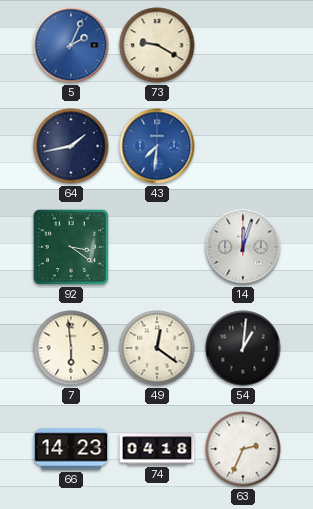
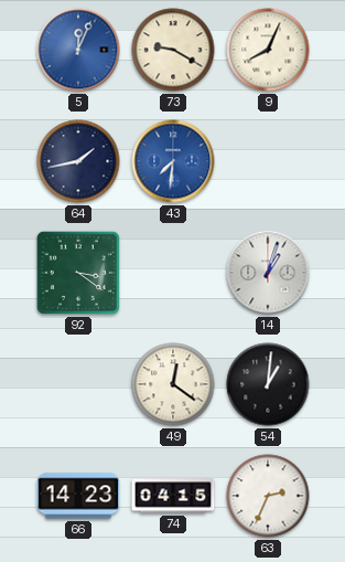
5: 2:04 -> 12:04 (78, 50)
9: none -> 8:04 (268, 50)
14: 12:03 -> 1:03 (268, 273)
7: 5:59 -> none (71, 348)
74: 04:18 -> 04:15 (173, 496)
